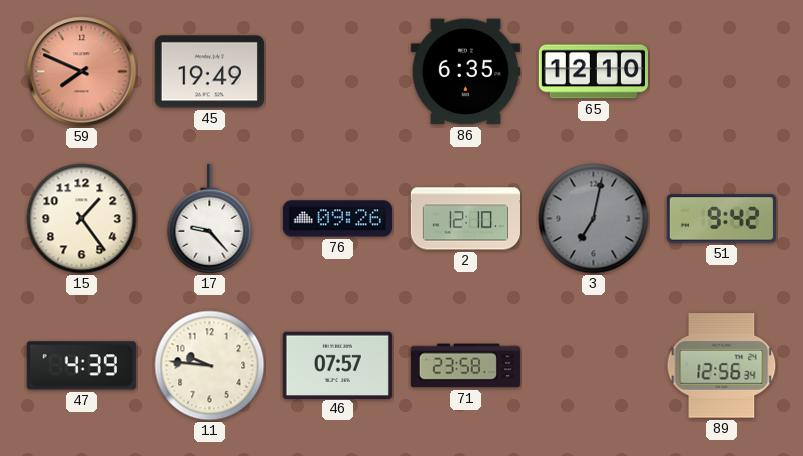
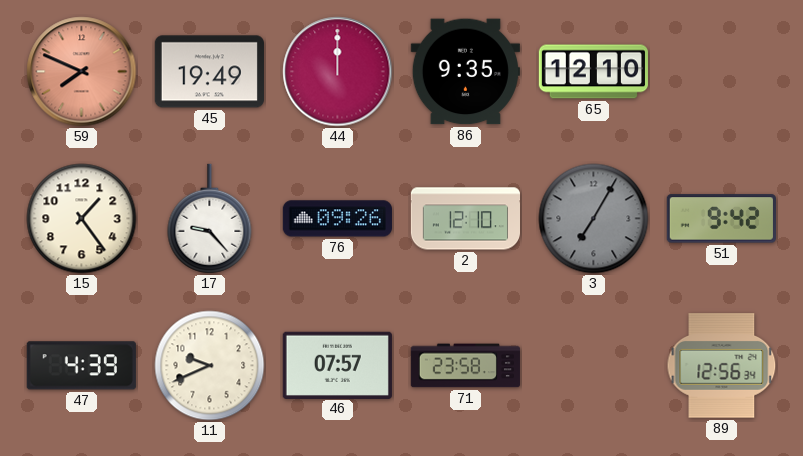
44: none -> 12:00 (338, 72)
86: 6:35 -> 9:35 (465, 72)
3: 7:02 -> 7:05 (594, 219)
11: 9:46 -> 9:41 (210, 366)
